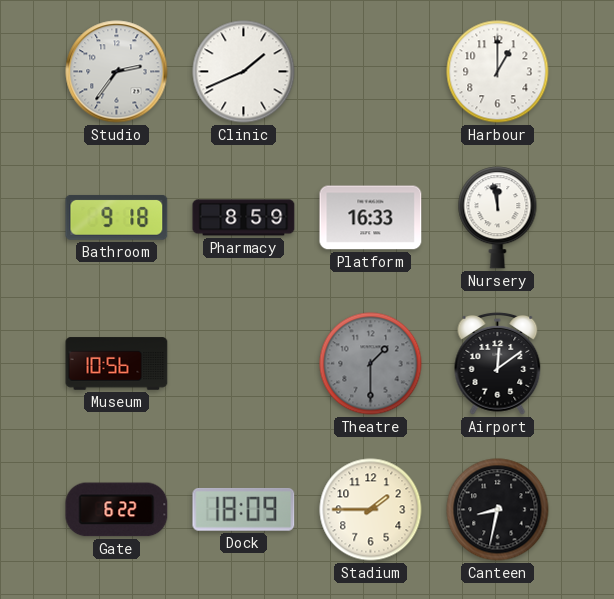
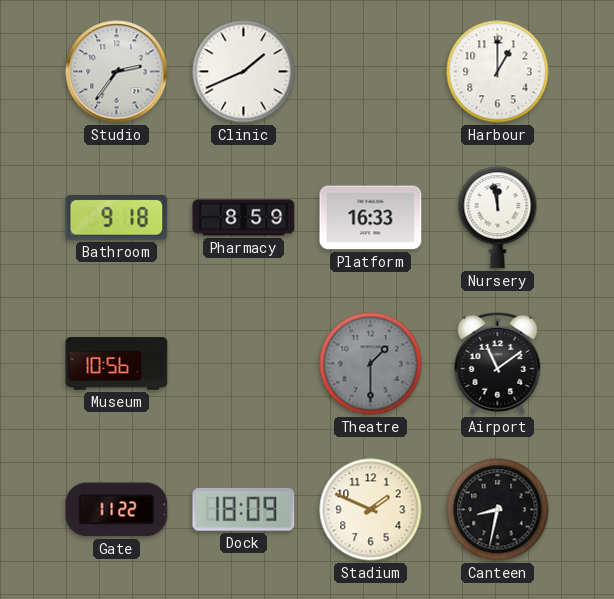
Airport: 12:09 -> 11:09 (498, 364)
Gate: 6:22 -> 11:22 (117, 510)
Stadium: 1:45 -> 1:49 (371, 510)
